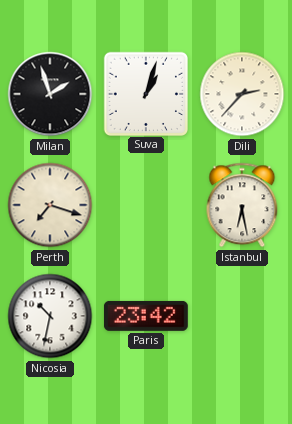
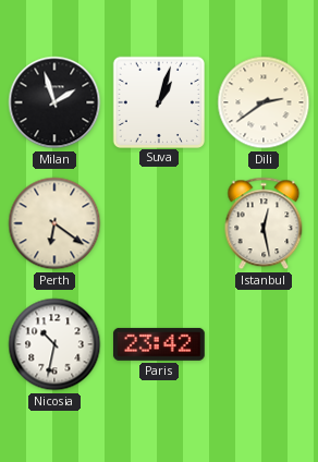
Dili: 2:37 -> 2:39 (264, 102)
Perth: 7:18 -> 6:21 (54, 223)
Istanbul: 6:28 -> 12:28 (264, 223)
